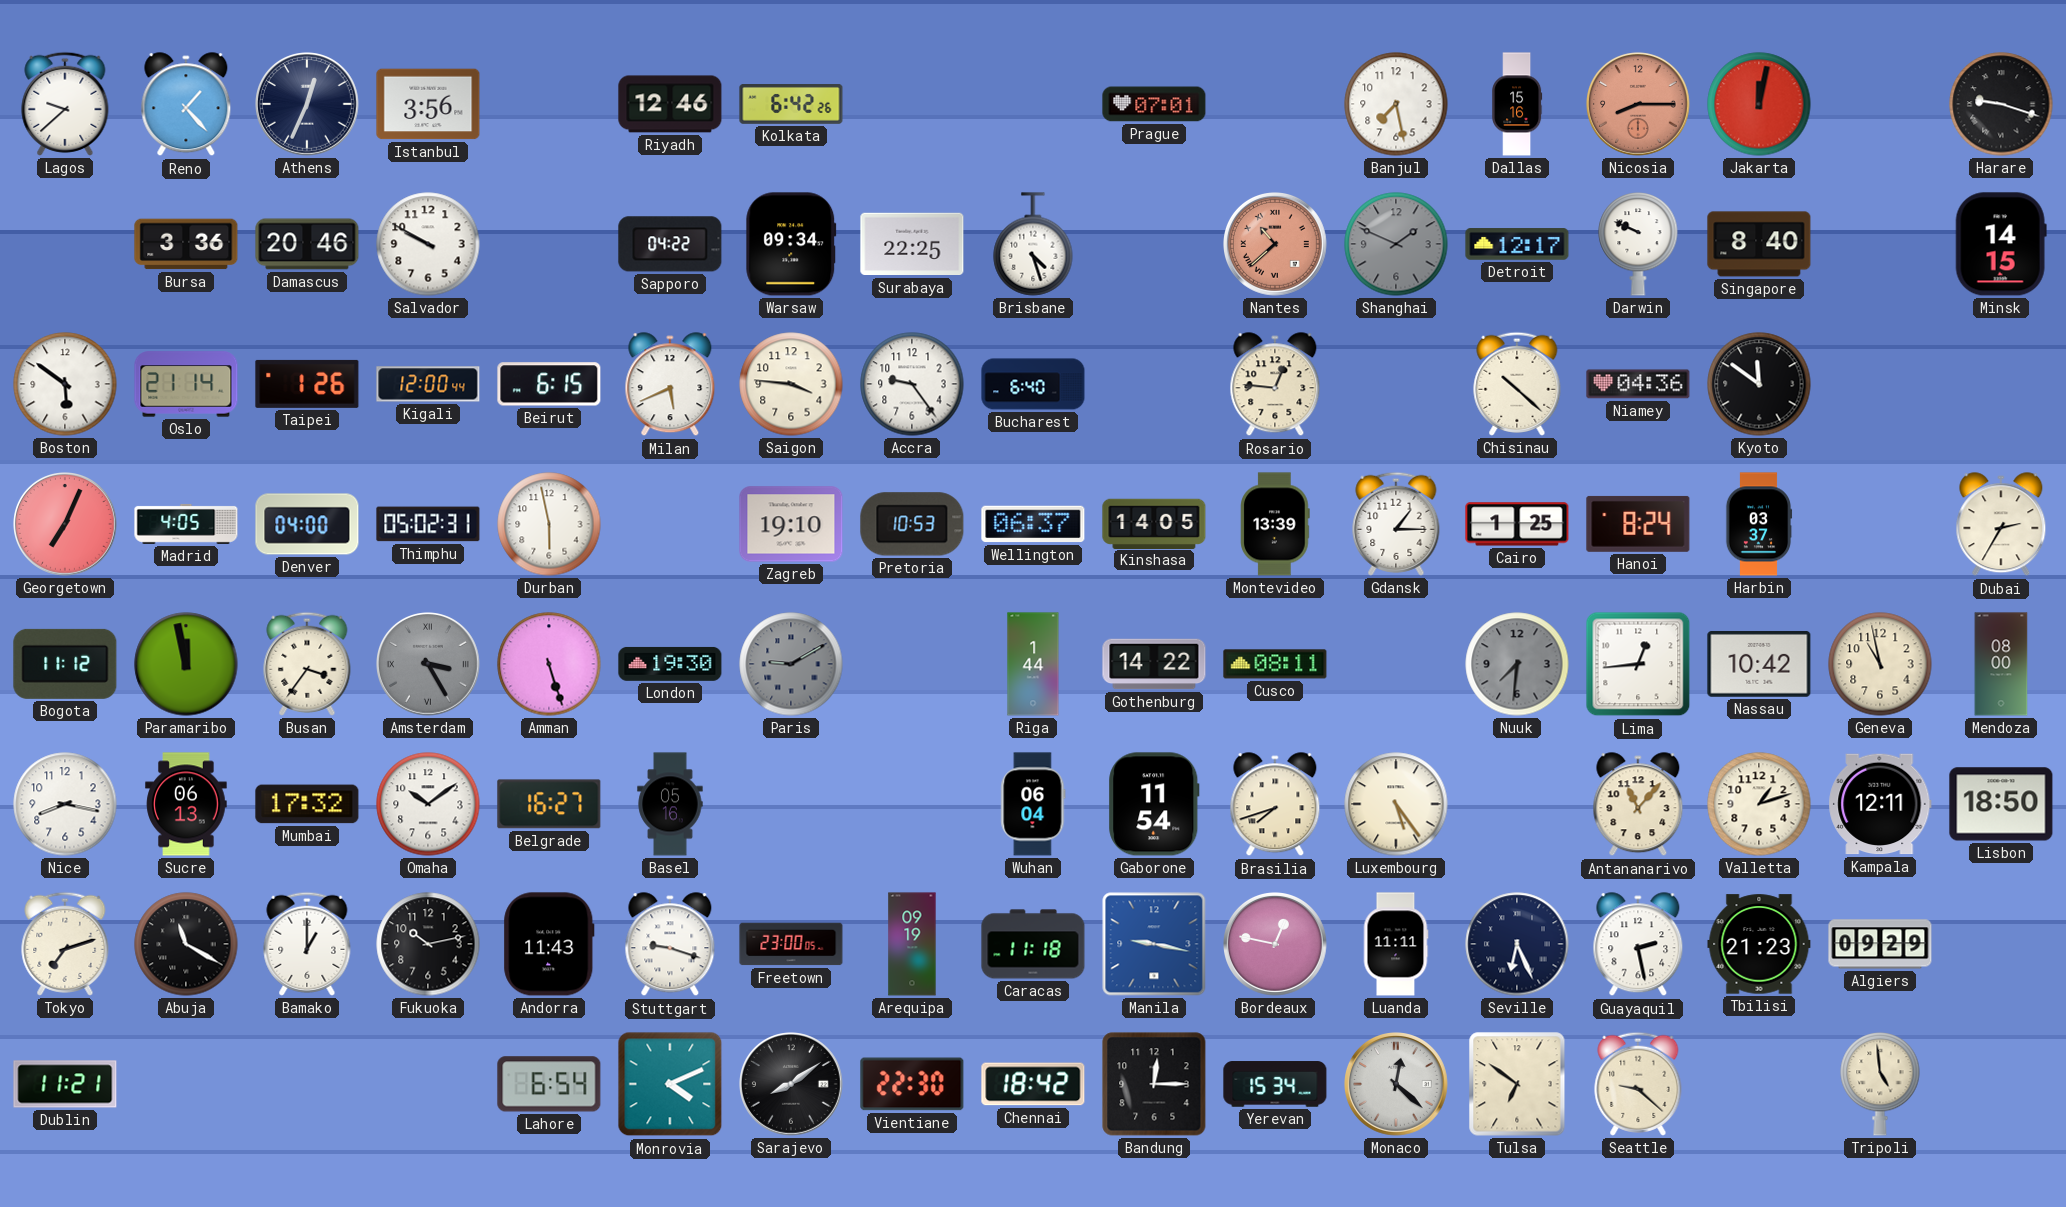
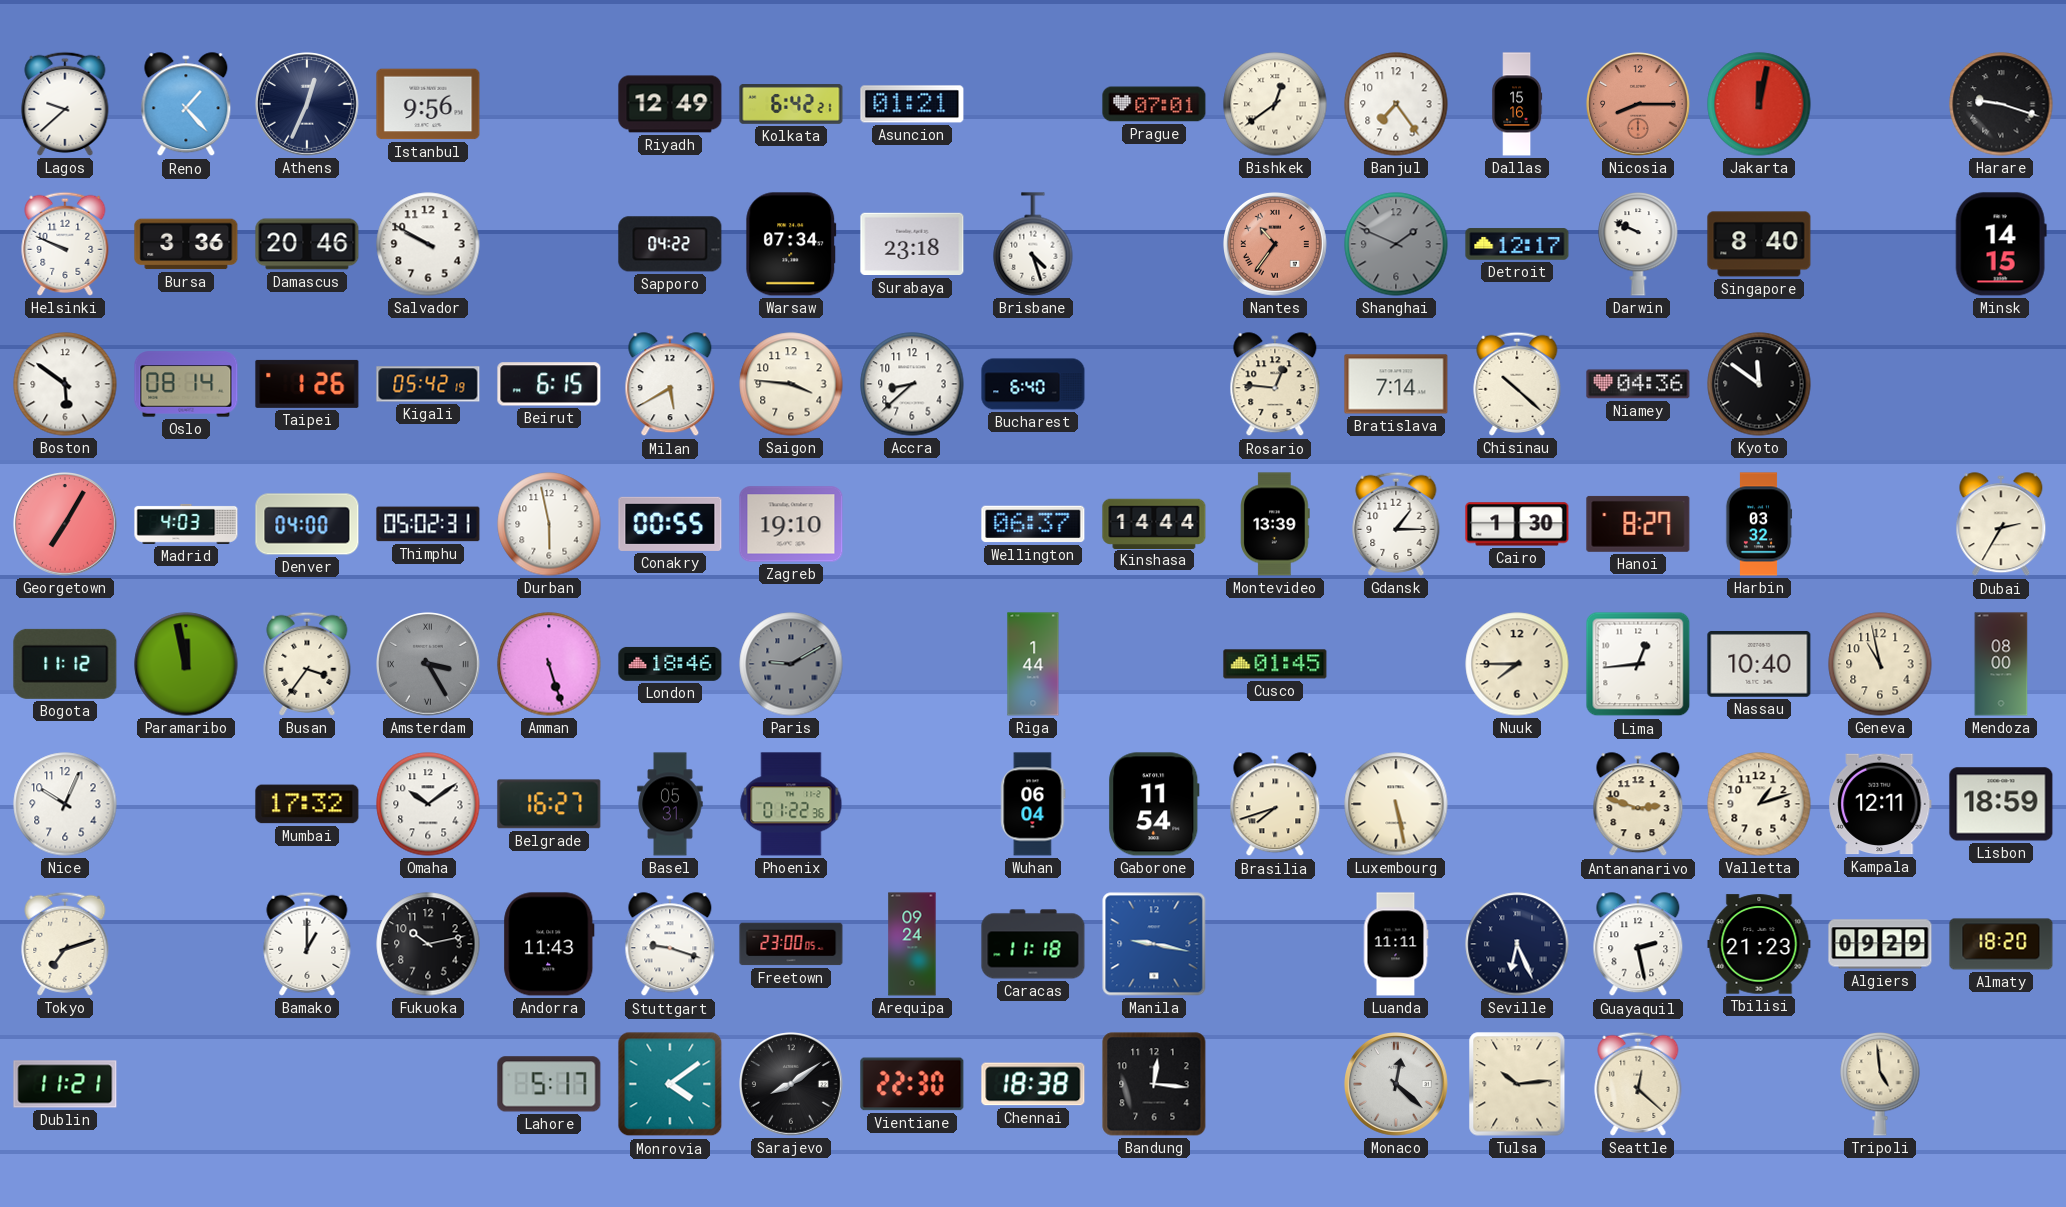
Istanbul: 3:56 -> 9:56 (428, 104)
Riyadh: 12:46 -> 12:49 (670, 104)
Kolkata: 6:42:26 -> 6:42:21 (791, 105)
Asuncion: none -> 01:21 (912, 104)
Bishkek: none -> 12:39 (1275, 104)
Banjul: 7:28 -> 7:24 (1396, 104)
Helsinki: none -> 9:49 (65, 244)
Warsaw: 09:34 -> 07:34 (791, 244)
Surabaya: 22:25 -> 23:18 (912, 244)
Nantes: 10:38 -> 10:36 (1276, 245)
Oslo: 21:14 -> 08:14 (186, 384)
Kigali: 12:00 -> 05:42 (428, 384)
Milan: 5:41 -> 5:40 (670, 385)
Accra: 9:24 -> 8:38 (912, 384)
Bratislava: none -> 7:14 (1396, 384)
Georgetown: 7:04 -> 7:05 (66, 525)
Madrid: 4:05 -> 4:03 (186, 524)
Conakry: none -> 00:55 (670, 524)
Pretoria: 10:53 -> none (912, 524)
Kinshasa: 14:05 -> 14:44 (1154, 523)
Cairo: 1:25 -> 1:30 (1517, 524)
Hanoi: 8:24 -> 8:27 (1638, 524)
Harbin: 03:37 -> 03:32 (1759, 524)
London: 19:30 -> 18:46 (670, 664)
Gothenburg: 14:22 -> none (1154, 664)
Cusco: 08:11 -> 01:45 (1275, 664)
Nuuk: 7:31 -> 7:45 (1517, 664)
Nuuk dial: grey -> cream (1517, 664)
Nassau: 10:42 -> 10:40 (1759, 664)
Nice: 8:17 -> 10:04 (65, 804)
Sucre: 06:13 -> none (186, 804)
Basel: 05:16 -> 05:31 (670, 804)
Phoenix: none -> 01:22 (791, 804)
Luxembourg: 5:24 -> 5:28 (1396, 804)
Antananarivo: 11:07 -> 2:48 (1638, 805)
Lisbon: 18:50 -> 18:59 (2001, 804)
Abuja: 11:20 -> none (186, 944)
Arequipa: 09:19 -> 09:24 (912, 944)
Bordeaux: 12:47 -> none (1276, 945)
Almaty: none -> 18:20 (2001, 944)
Lahore: 6:54 -> 5:17 (549, 1084)
Monrovia: 4:11 -> 4:09 (670, 1084)
Chennai: 18:42 -> 18:38 (1033, 1084)
Bandung: 12:15 -> 12:16 (1154, 1084)
Yerevan: 15:34 -> none (1275, 1084)
Tulsa: 6:51 -> 10:14 (1517, 1084)
Seattle: 9:22 -> 12:22 (1638, 1084)
